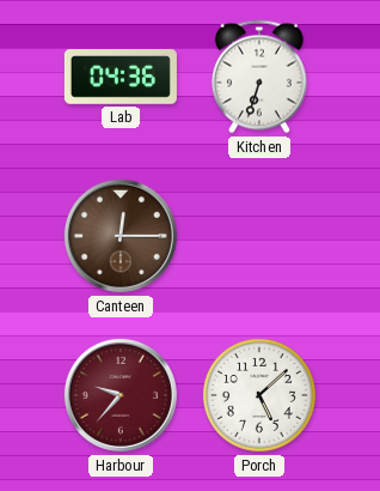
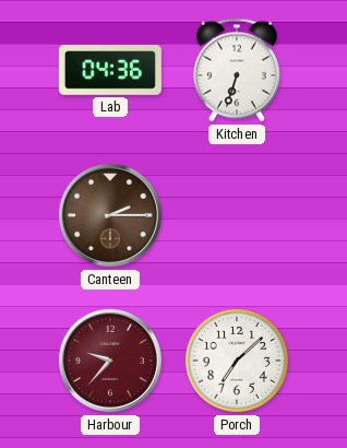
Canteen: 12:15 -> 2:15 (110, 215)
Porch: 5:08 -> 7:08 (237, 361)
